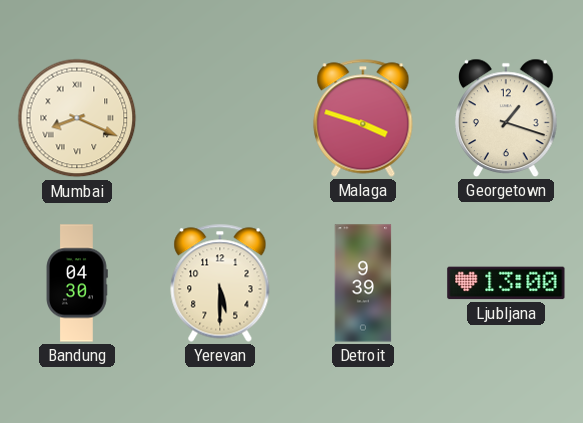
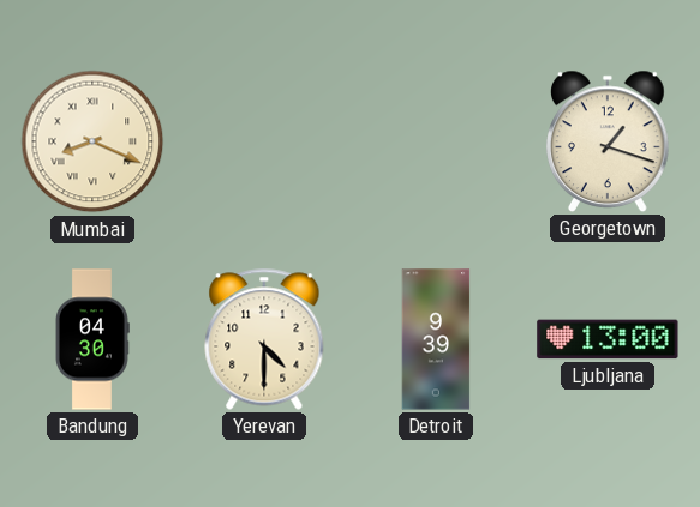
Malaga: 3:48 -> none (363, 118)
Yerevan: 5:30 -> 4:30 (264, 339)
